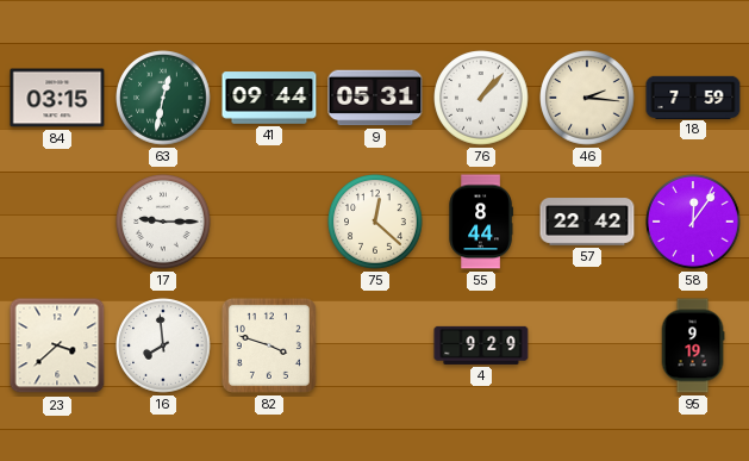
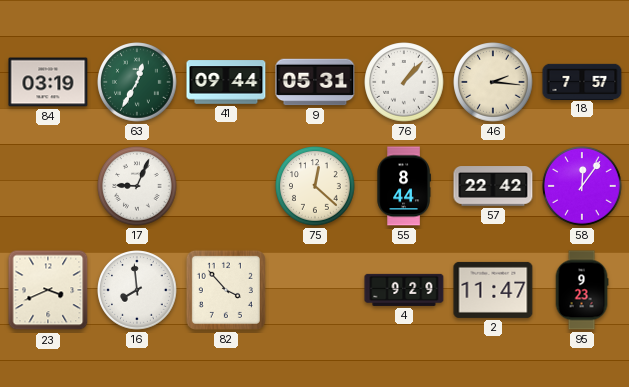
84: 03:15 -> 03:19 (48, 82)
63: 12:32 -> 12:35 (137, 82)
18: 7:59 -> 7:57 (582, 81)
17: 9:15 -> 9:04 (137, 186)
23: 3:38 -> 3:41 (48, 290)
82: 3:48 -> 3:53 (226, 290)
2: none -> 11:47 (493, 290)
95: 9:19 -> 9:23 (582, 290)
